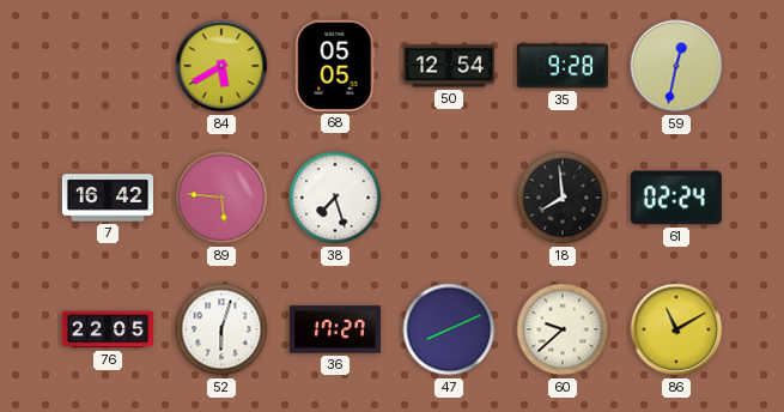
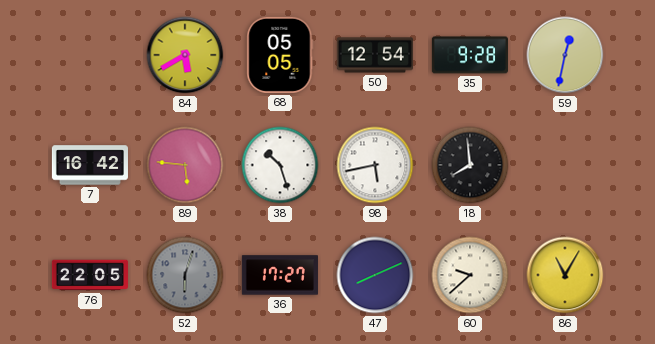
38: 7:27 -> 10:27 (280, 165)
98: none -> 5:43 (375, 165)
61: 02:24 -> none (676, 198)
52 dial: white -> grey (185, 275)
86: 11:10 -> 11:05 (565, 275)
